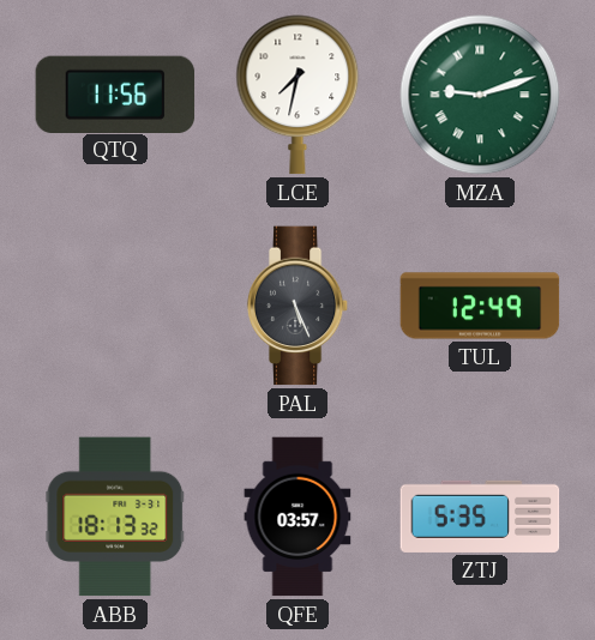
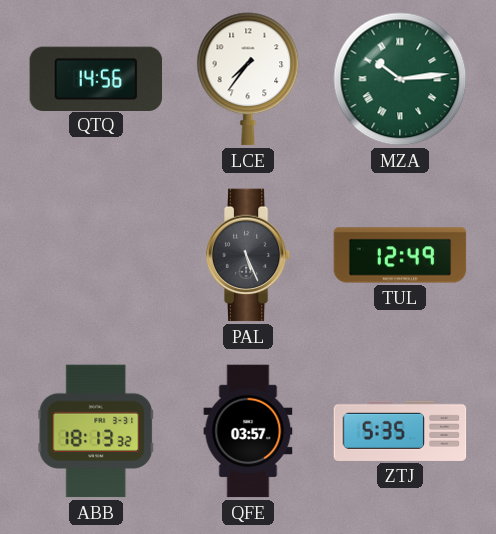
QTQ: 11:56 -> 14:56 (96, 78)
LCE: 7:32 -> 7:36 (248, 79)
MZA: 9:12 -> 10:14 (400, 79)
